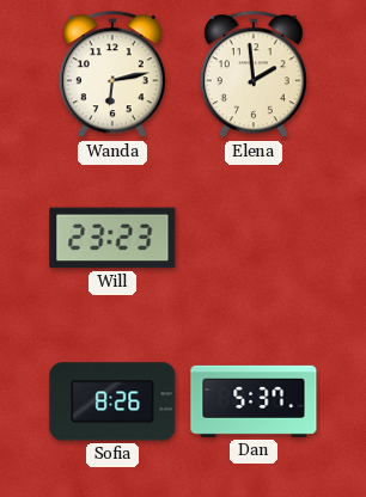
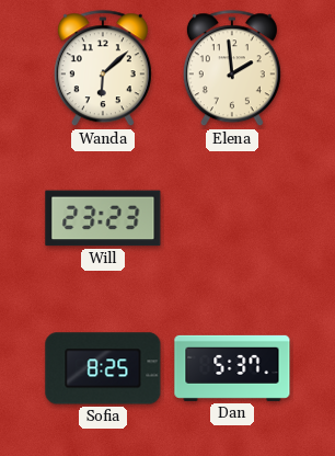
Wanda: 6:13 -> 6:08 (103, 69)
Sofia: 8:26 -> 8:25 (103, 368)
